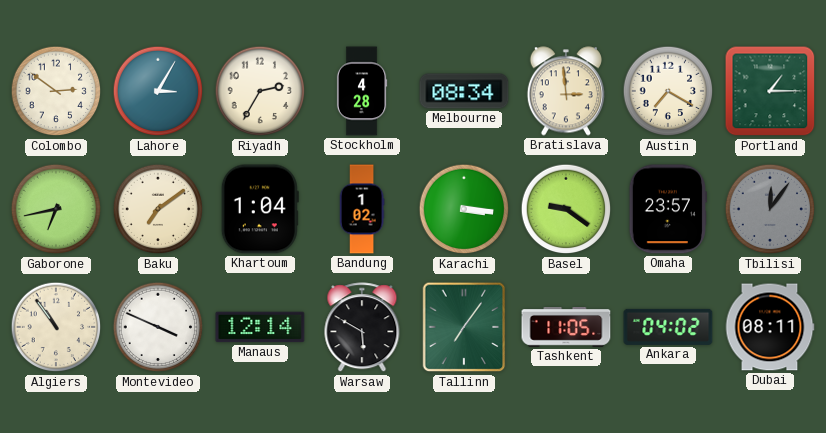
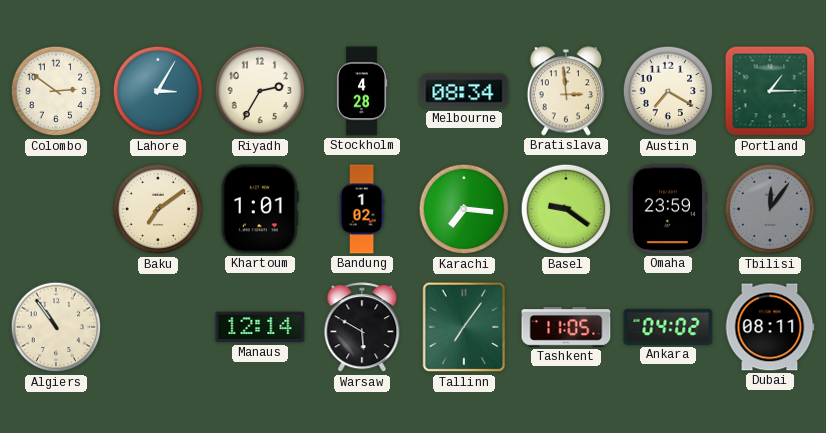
Gaborone: 6:43 -> none (56, 209)
Khartoum: 1:04 -> 1:01 (260, 209)
Karachi: 3:16 -> 7:16 (464, 209)
Omaha: 23:57 -> 23:59 (668, 209)
Montevideo: 3:49 -> none (158, 327)
